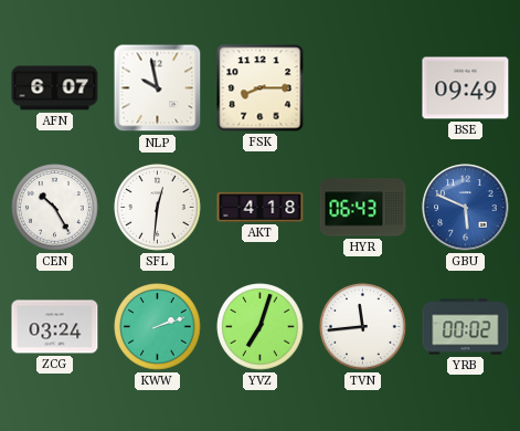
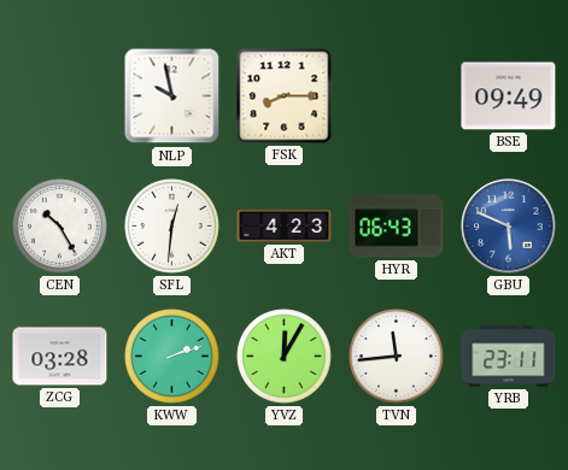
AFN: 6:07 -> none (55, 88)
AKT: 4:18 -> 4:23 (285, 225)
ZCG: 03:24 -> 03:28 (60, 357)
YVZ: 7:03 -> 12:05 (285, 357)
YRB: 00:02 -> 23:11 (509, 357)
